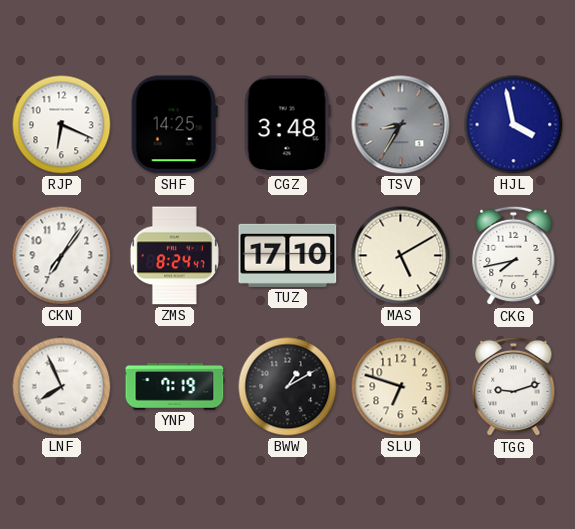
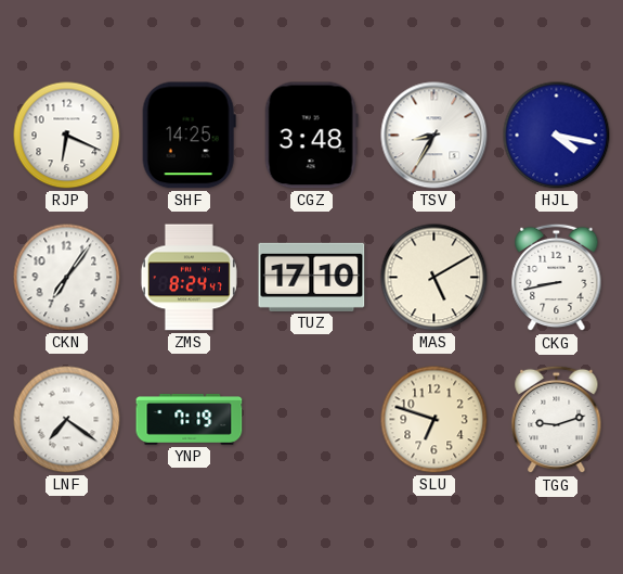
TSV dial: grey -> white (434, 136)
HJL: 3:58 -> 4:17 (557, 136)
CKG: 7:43 -> 8:43 (557, 278)
LNF: 7:56 -> 7:21 (67, 420)
BWW: 1:10 -> none (288, 387)
